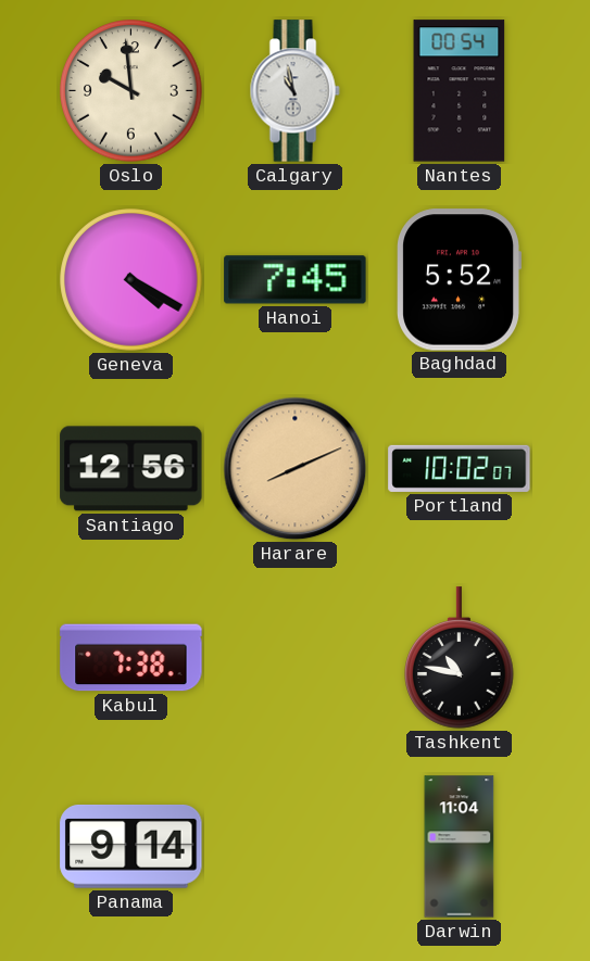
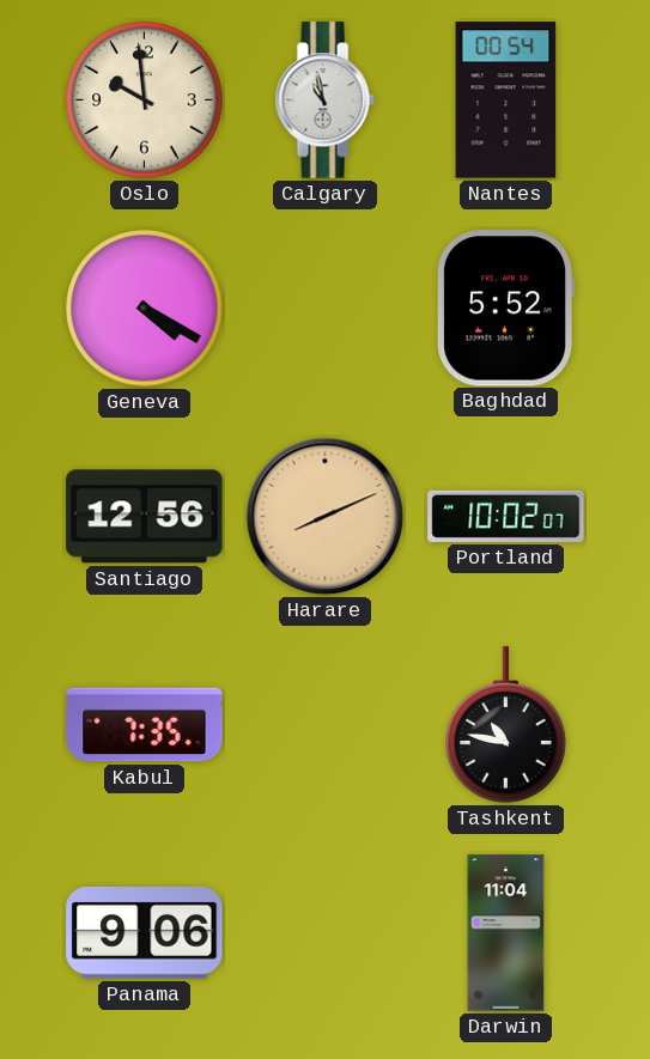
Hanoi: 7:45 -> none (296, 280)
Kabul: 7:38 -> 7:35 (145, 725)
Panama: 9:14 -> 9:06 (145, 932)
